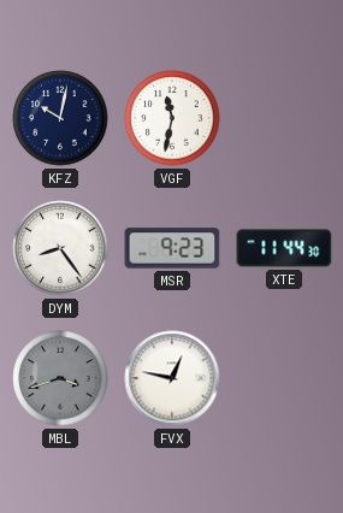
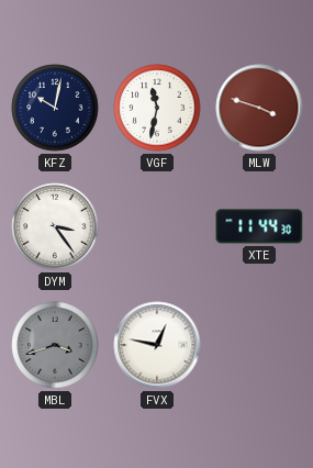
MLW: none -> 3:48 (259, 108)
DYM: 8:24 -> 3:24 (55, 226)
MSR: 9:23 -> none (172, 248)
